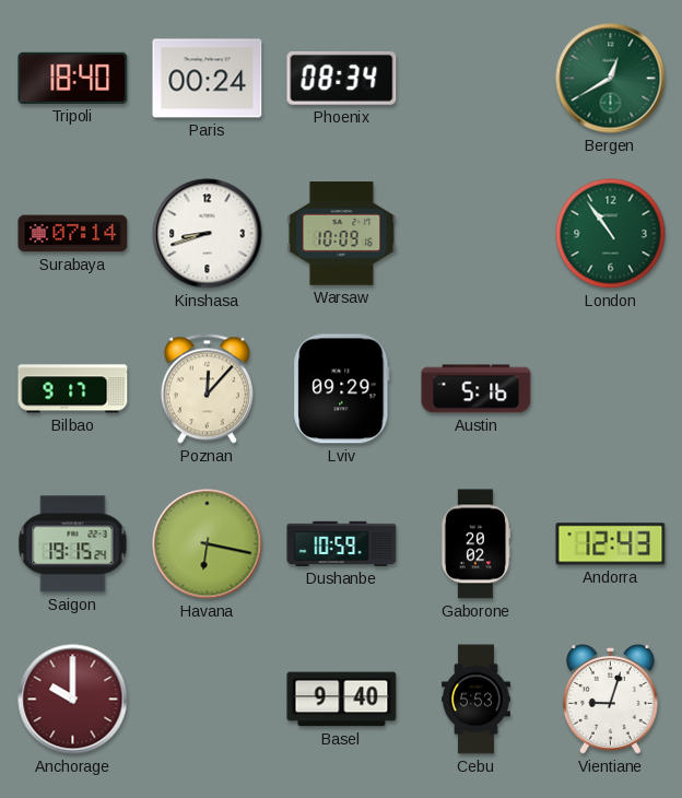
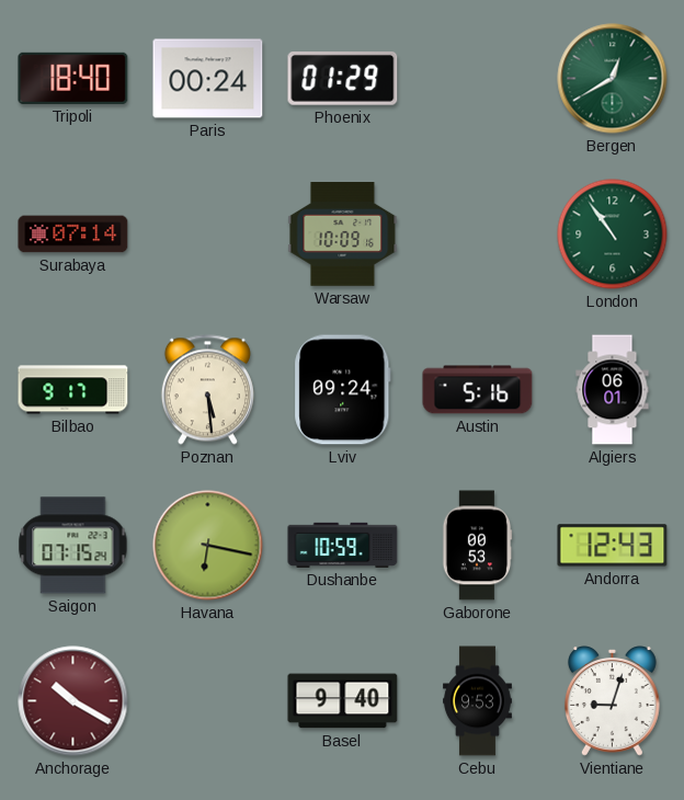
Phoenix: 08:34 -> 01:29 (343, 79)
Kinshasa: 8:42 -> none (208, 234)
Poznan: 12:07 -> 5:29 (207, 390)
Lviv: 09:29 -> 09:24 (343, 390)
Algiers: none -> 06:01 (613, 390)
Saigon: 19:15 -> 07:15 (73, 546)
Gaborone: 20:02 -> 00:53 (477, 546)
Anchorage: 10:00 -> 10:20 (73, 701)
Cebu: 5:53 -> 9:53 (478, 701)
